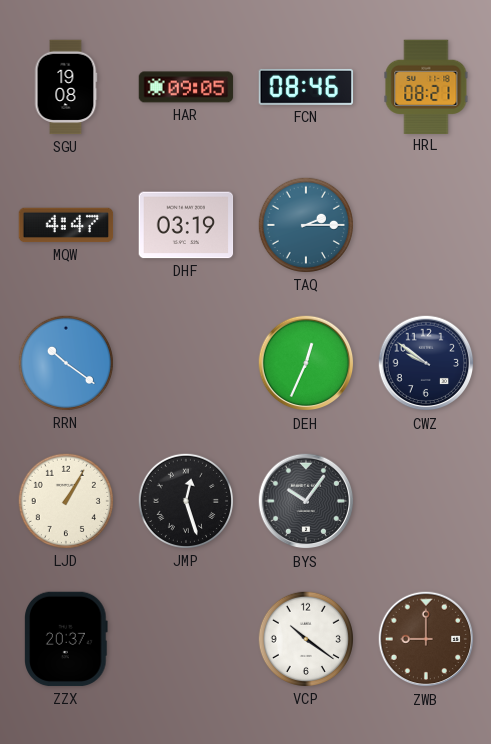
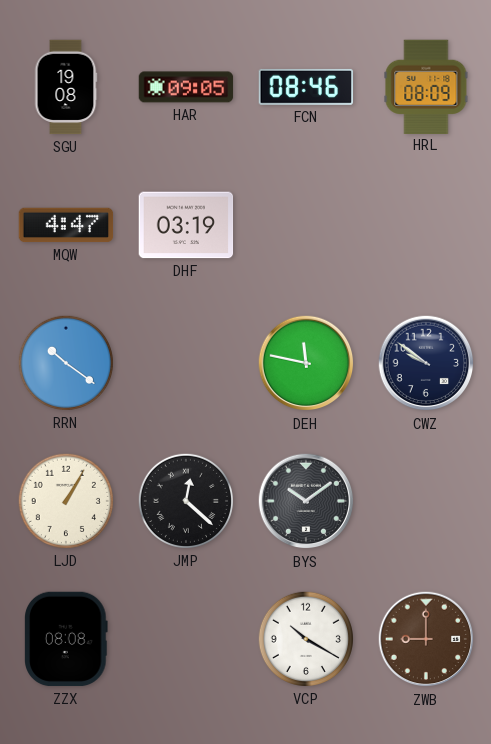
HRL: 08:21 -> 08:09 (426, 86)
TAQ: 2:15 -> none (306, 225)
DEH: 12:34 -> 11:47 (306, 363)
JMP: 12:27 -> 12:22 (186, 501)
BYS: 10:06 -> 10:09 (306, 501)
ZZX: 20:37 -> 08:08 (67, 639)
VCP: 10:21 -> 10:20 (306, 639)
